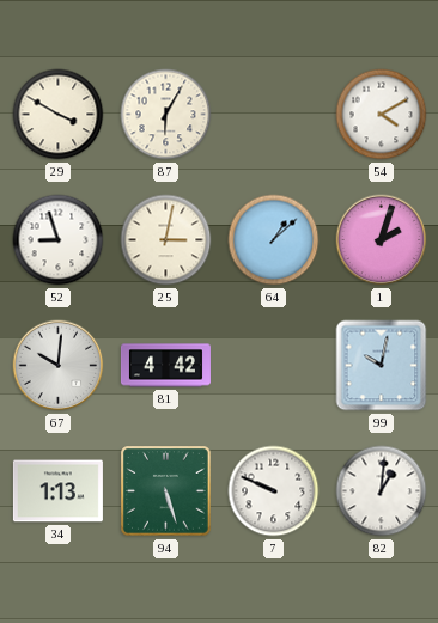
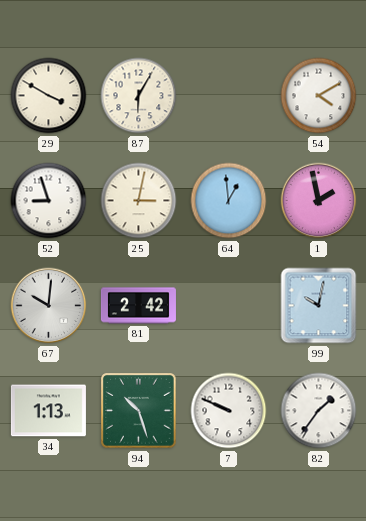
64: 1:08 -> 12:59 (229, 201)
1: 2:03 -> 1:58 (319, 201)
81: 4:42 -> 2:42 (138, 306)
94: 5:27 -> 10:27 (139, 411)
82: 1:01 -> 1:36 (319, 411)
